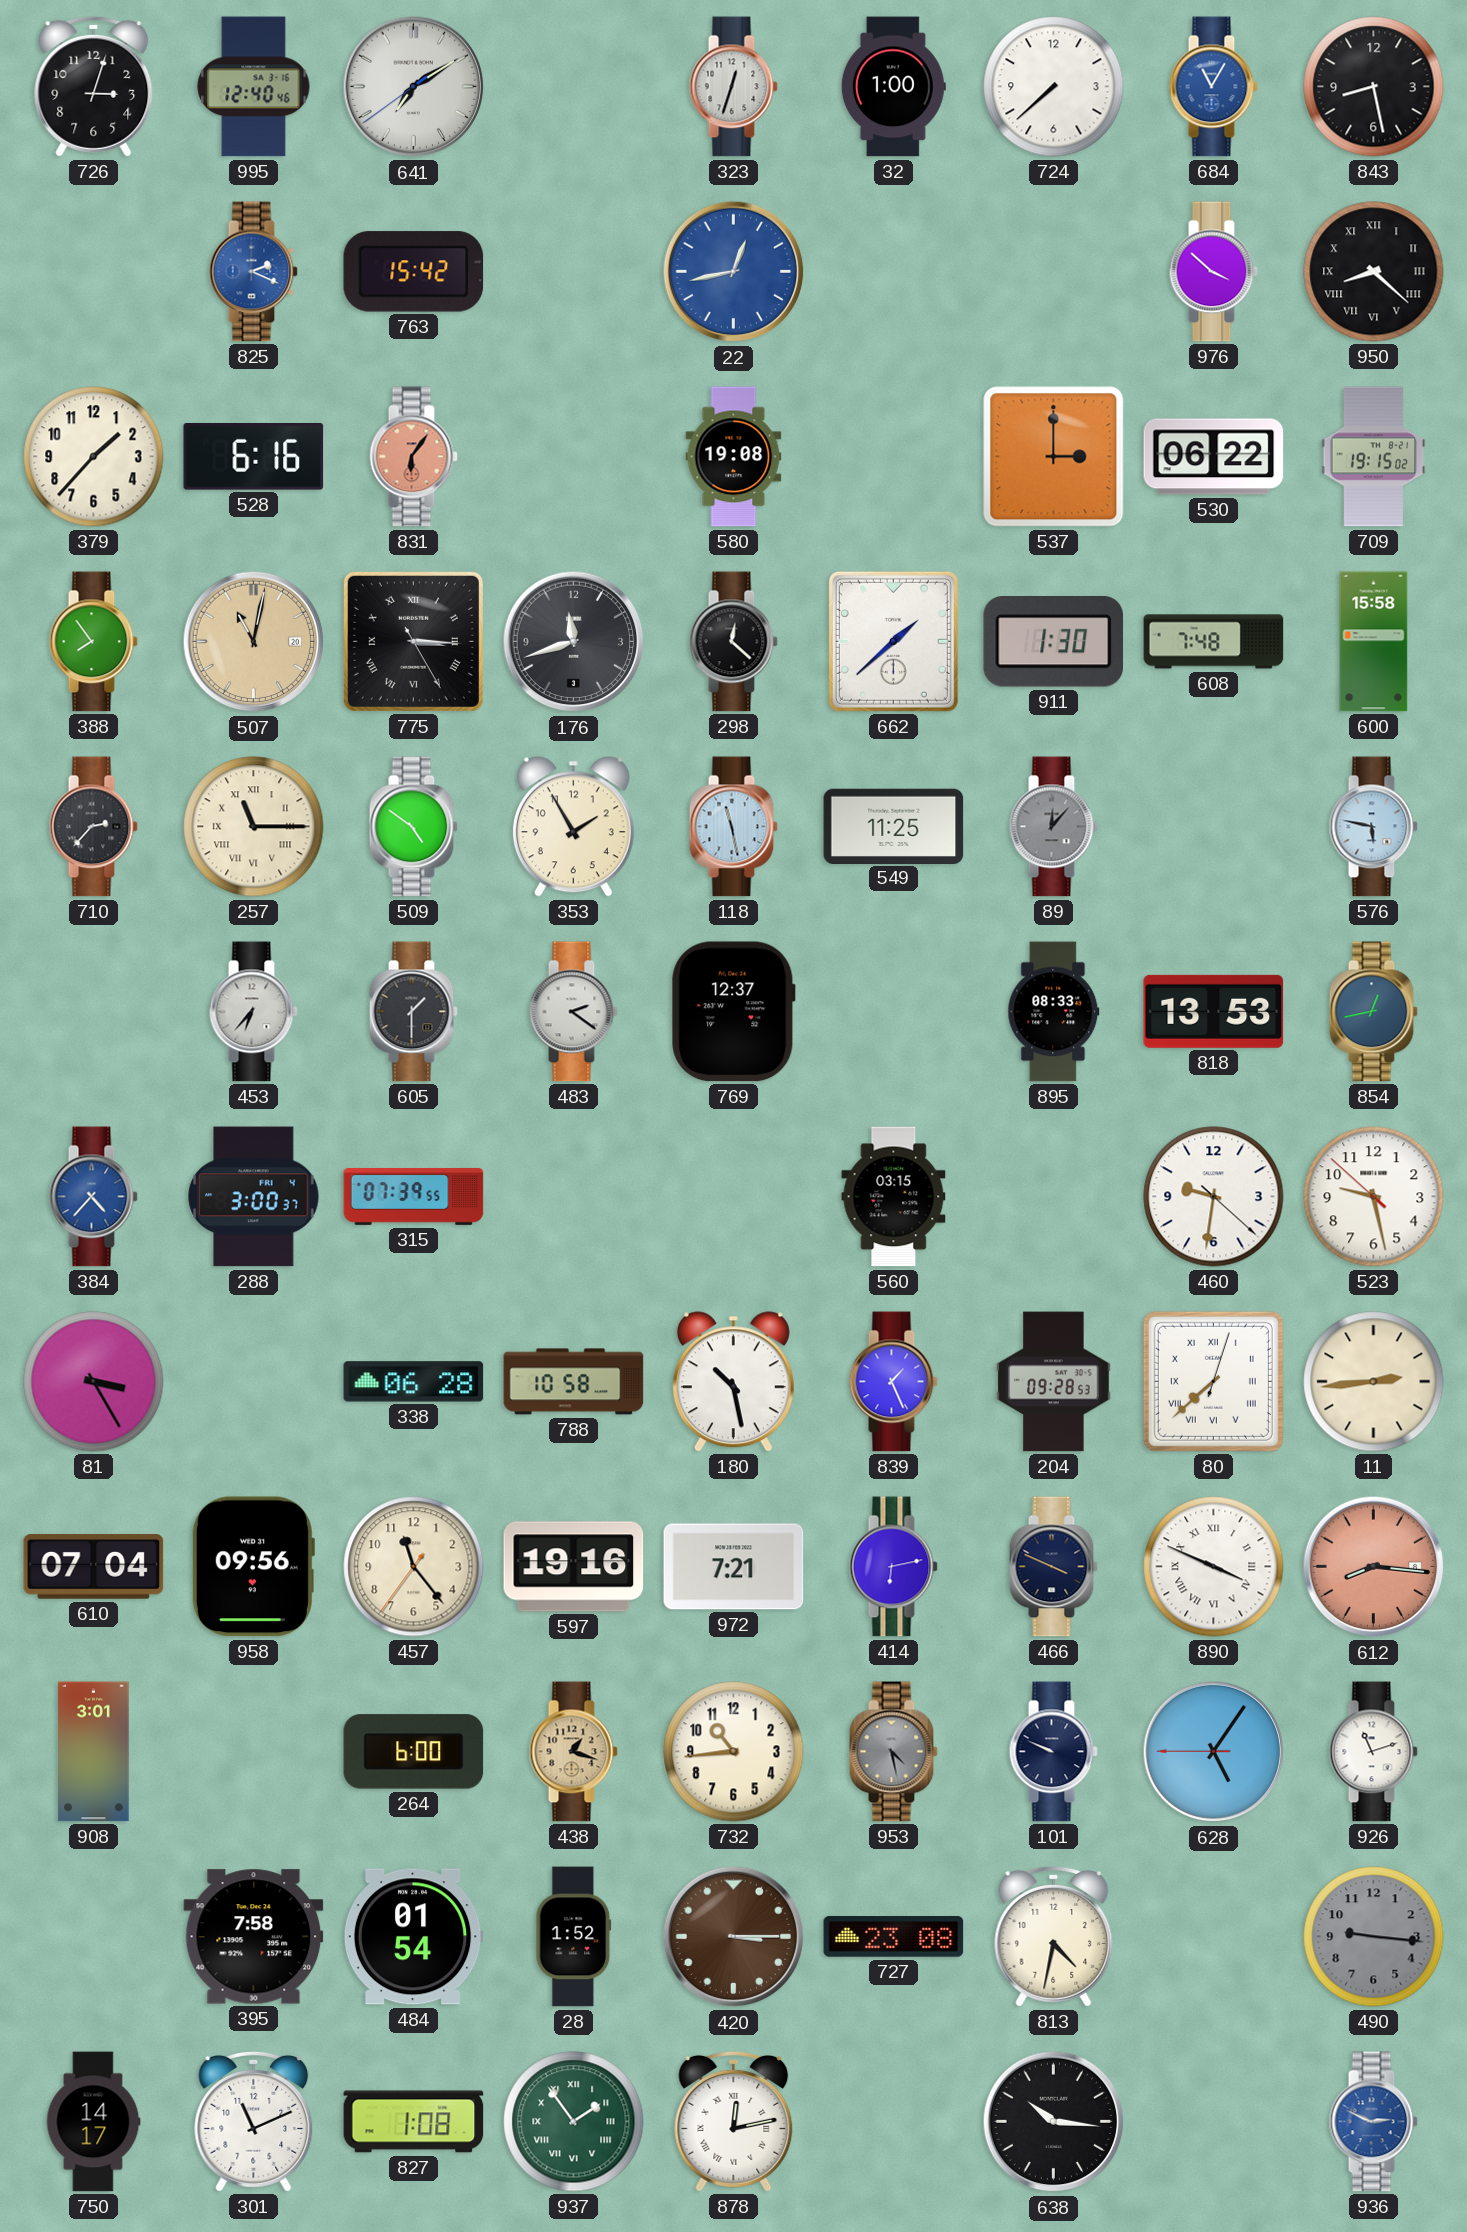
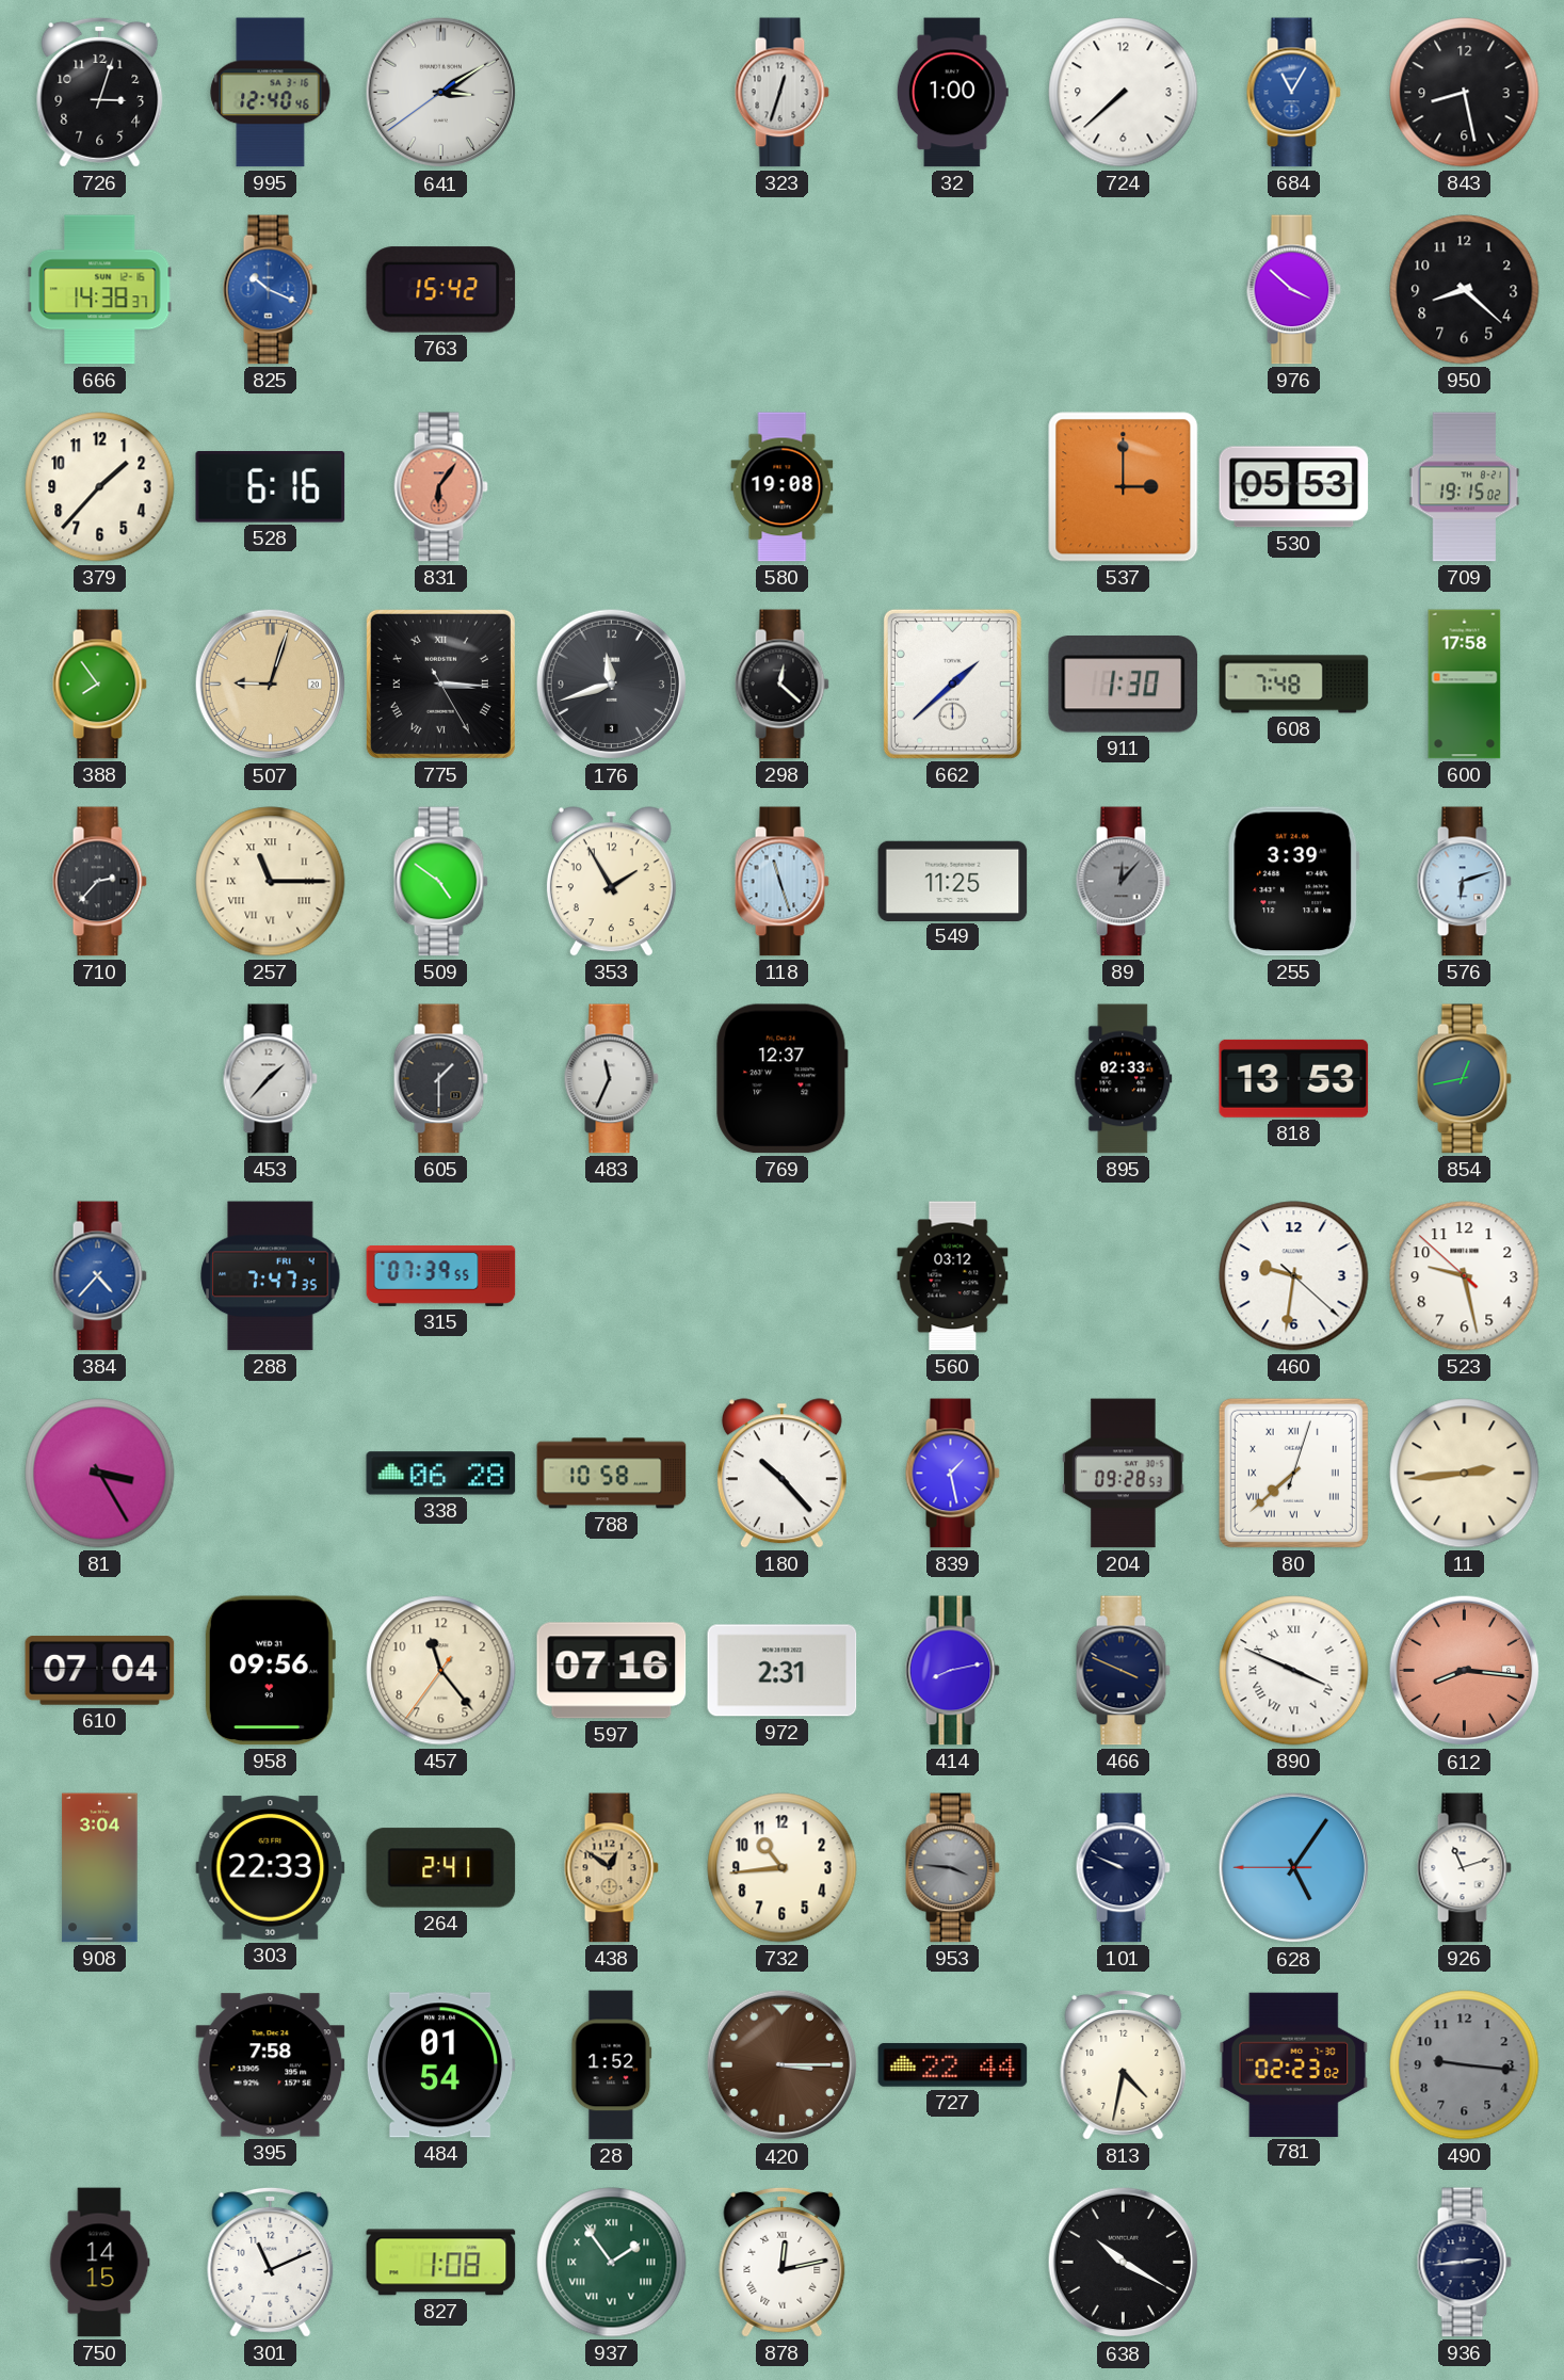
641: 7:09 -> 3:09 (441, 93)
666: none -> 14:38 (100, 290)
825: 2:19 -> 10:19 (270, 290)
22: 12:43 -> none (734, 272)
950 numerals: Roman -> Arabic (1465, 290)
530: 06:22 -> 05:53 (1294, 487)
507: 11:02 -> 9:03 (271, 685)
600: 15:58 -> 17:58 (1465, 685)
118: 11:28 -> 11:27 (781, 882)
255: none -> 3:39 (1294, 882)
576: 5:47 -> 6:12 (1464, 882)
453: 6:37 -> 1:37 (270, 1079)
483: 2:21 -> 11:34 (611, 1079)
895: 08:33 -> 02:33 (1124, 1079)
288: 3:00 -> 7:47 (271, 1276)
560: 03:15 -> 03:12 (953, 1276)
180: 10:28 -> 10:23 (781, 1474)
839: 1:26 -> 1:28 (952, 1474)
597: 19:16 -> 07:16 (612, 1671)
972: 7:21 -> 2:31 (783, 1671)
414: 6:13 -> 8:13 (952, 1671)
908: 3:01 -> 3:04 (100, 1868)
303: none -> 22:33 (271, 1868)
264: 6:00 -> 2:41 (441, 1868)
438: 1:18 -> 12:51 (611, 1868)
953: 4:28 -> 3:46 (952, 1868)
727: 23:08 -> 22:44 (953, 2065)
781: none -> 02:23 (1294, 2064)
750: 14:17 -> 14:15 (99, 2263)
638: 10:16 -> 10:20 (1124, 2263)
936: 2:49 -> 2:44 (1464, 2263)
936 dial: blue -> navy (1464, 2263)
